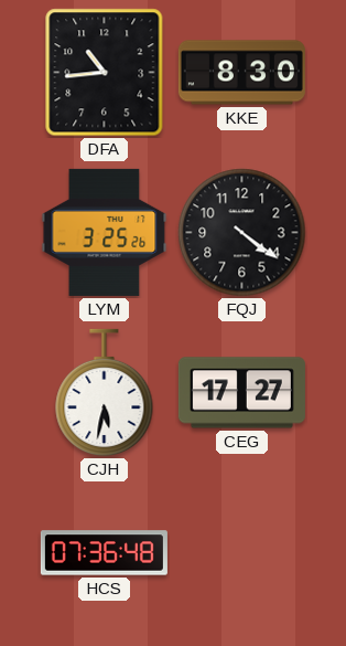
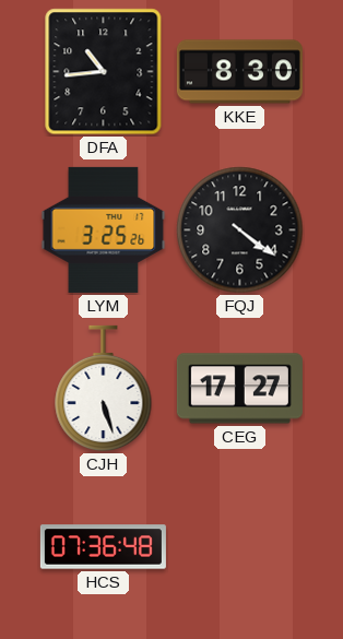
CJH: 5:32 -> 5:27 (104, 389)
